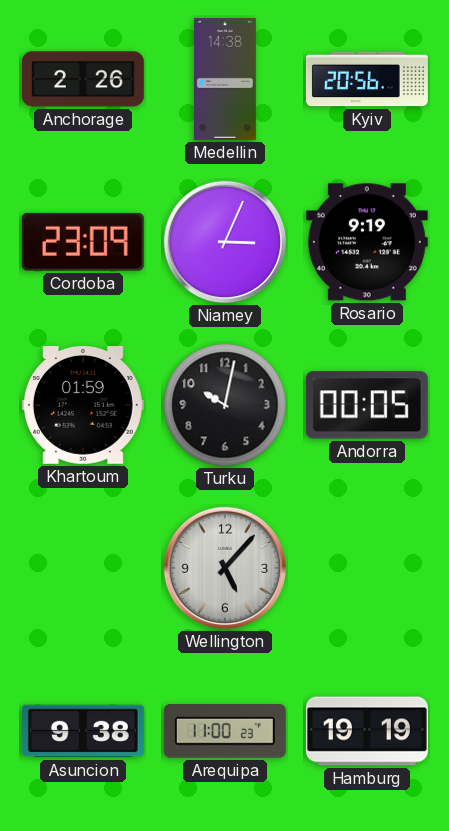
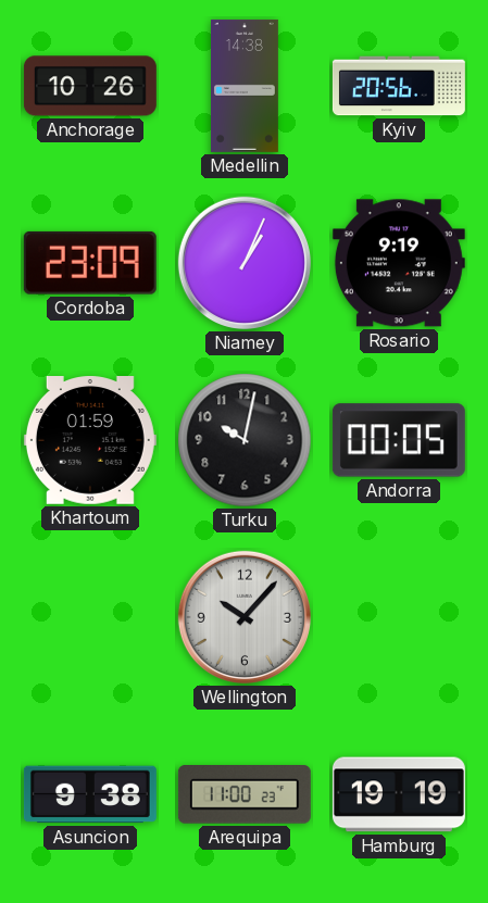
Anchorage: 2:26 -> 10:26 (90, 86)
Niamey: 3:04 -> 1:04 (245, 263)
Wellington: 5:07 -> 10:07 (245, 617)
